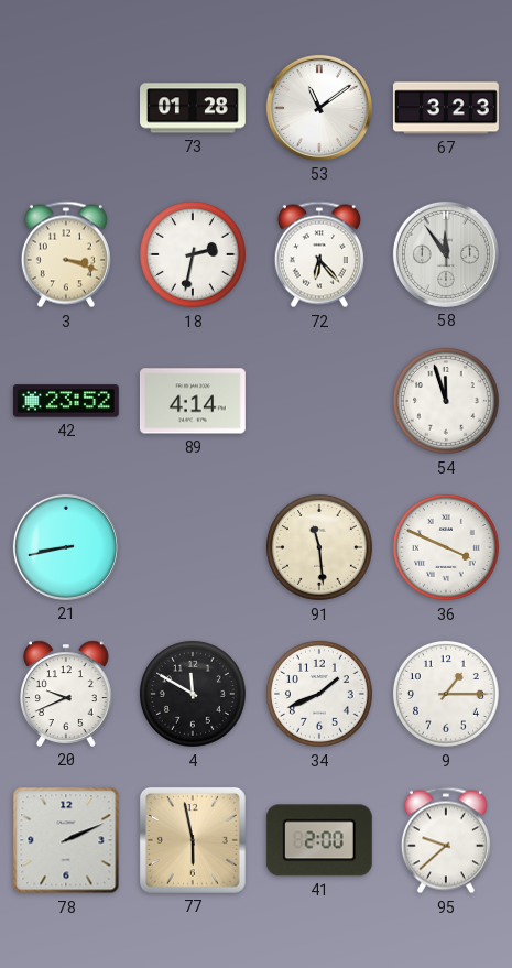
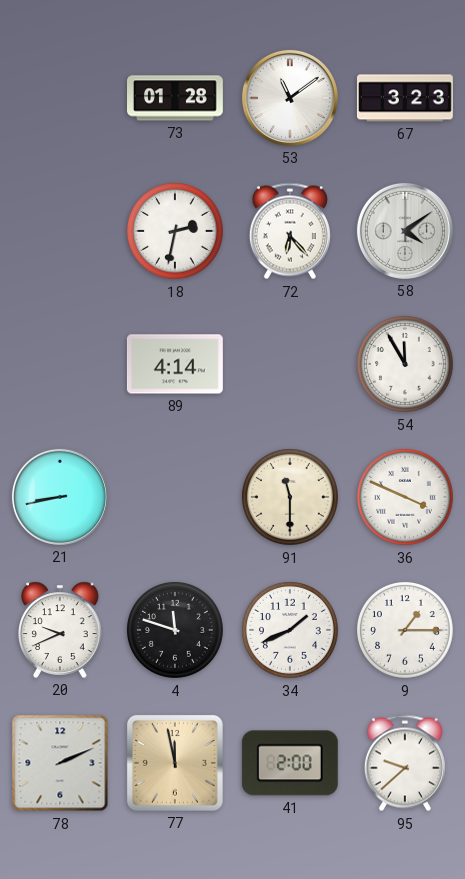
3: 3:18 -> none (66, 254)
58: 11:54 -> 4:09 (405, 231)
42: 23:52 -> none (66, 401)
54: 11:57 -> 11:55 (405, 364)
91: 11:29 -> 11:30 (290, 497)
4: 11:50 -> 11:48 (175, 630)
77: 5:58 -> 11:58 (175, 763)
